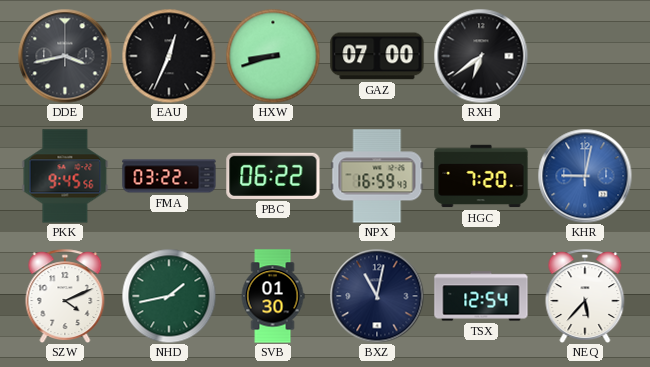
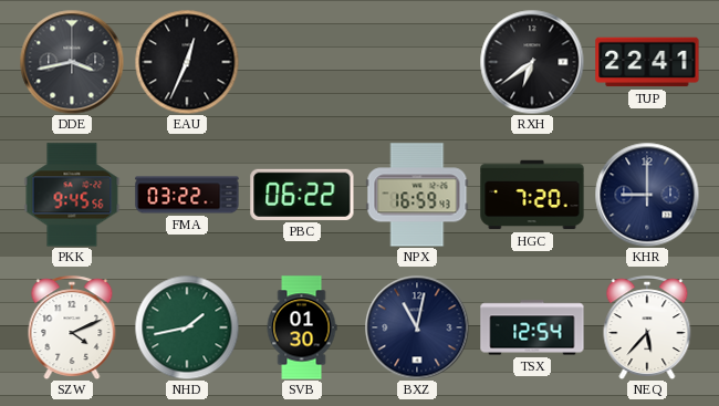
HXW: 8:42 -> none (273, 56)
GAZ: 07:00 -> none (377, 56)
TUP: none -> 22:41 (647, 62)
KHR: 9:02 -> 9:00 (647, 195)
KHR dial: blue -> navy (647, 195)
